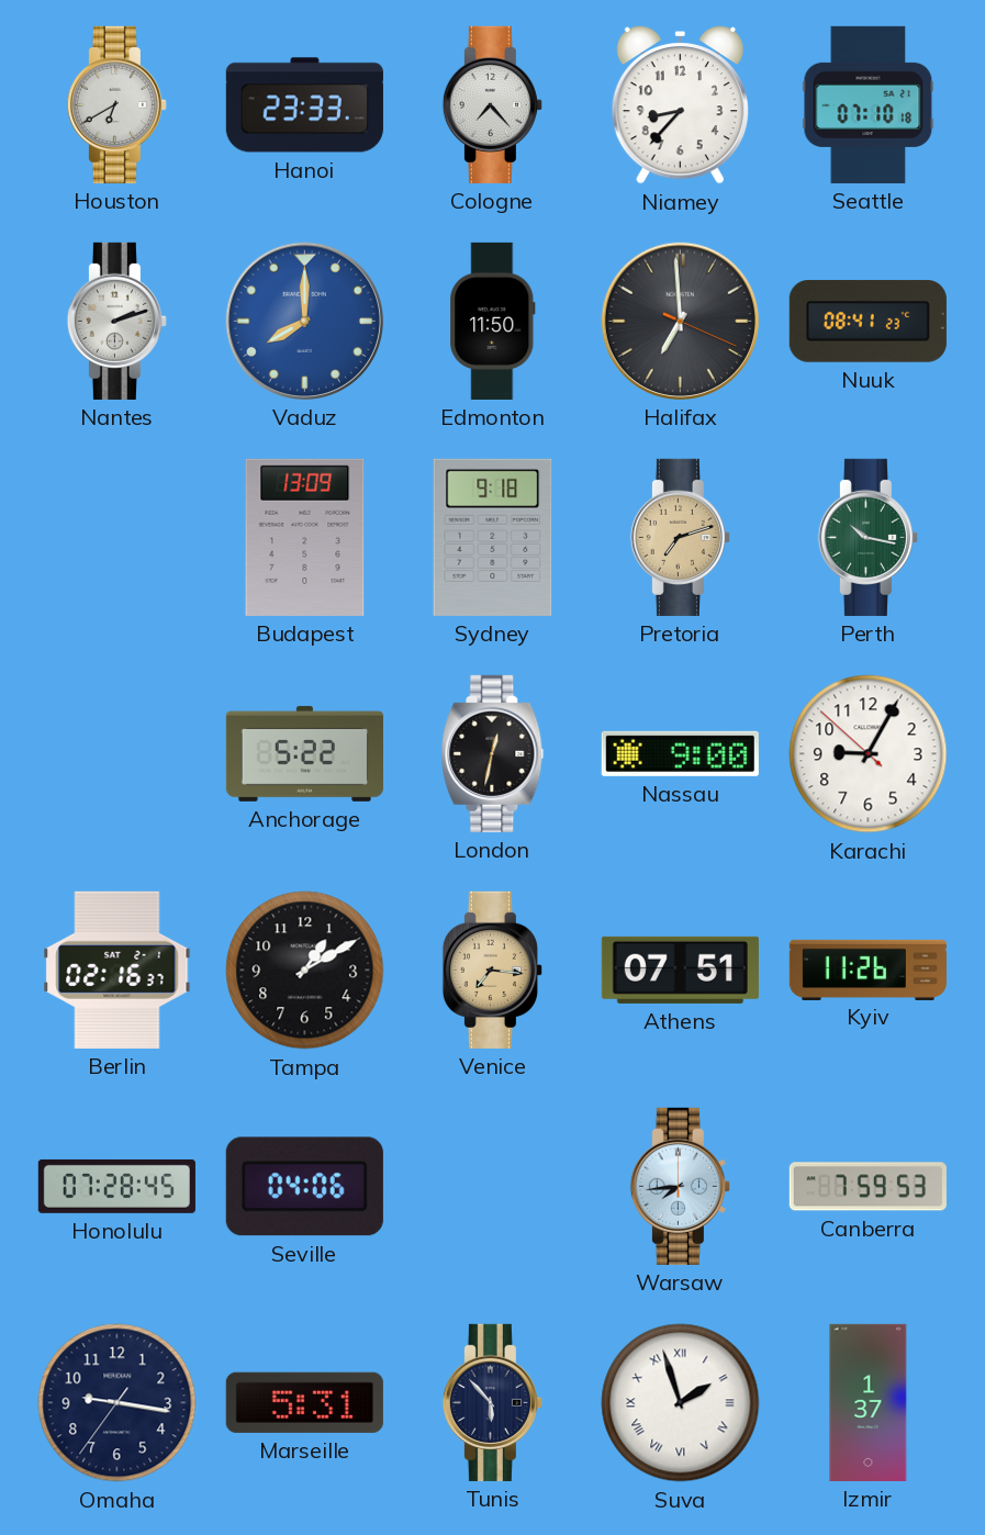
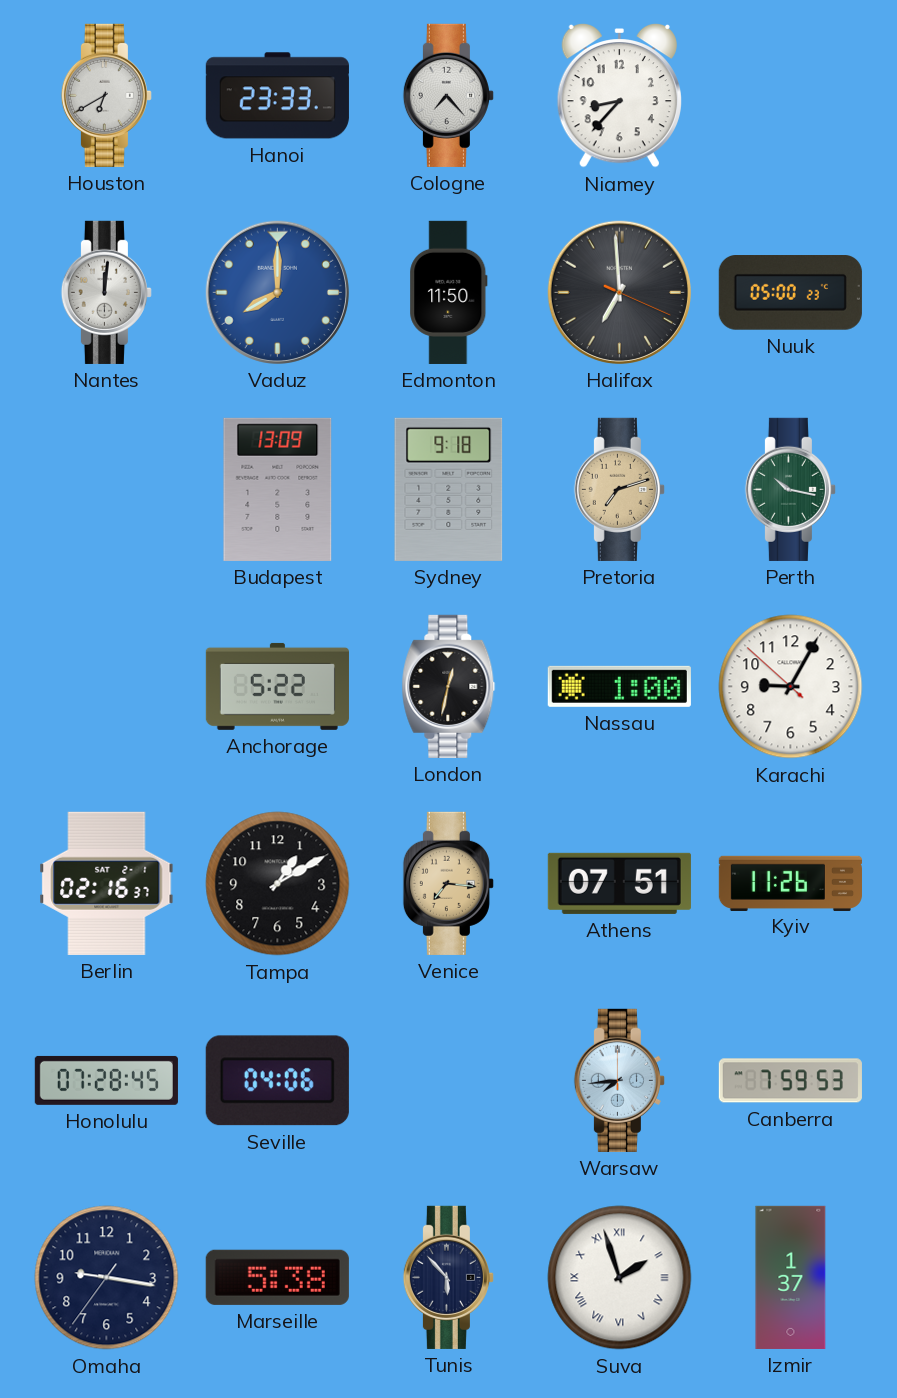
Seattle: 07:10 -> none (869, 104)
Nantes: 2:12 -> 12:01 (106, 292)
Nuuk: 08:41 -> 05:00 (790, 293)
Nassau: 9:00 -> 1:00 (619, 686)
Marseille: 5:31 -> 5:38 (277, 1277)
